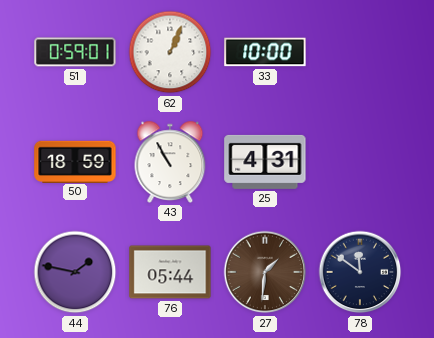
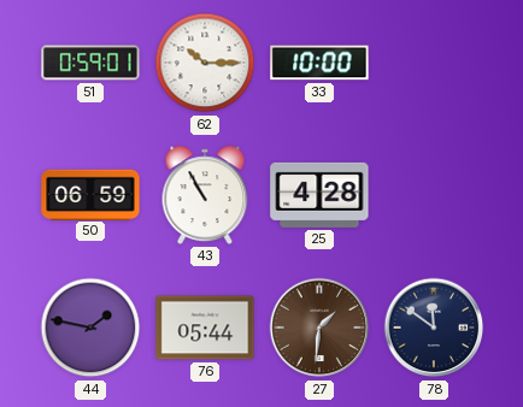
62: 1:04 -> 10:15 (205, 63)
50: 18:59 -> 06:59 (90, 194)
25: 4:31 -> 4:28 (319, 195)
